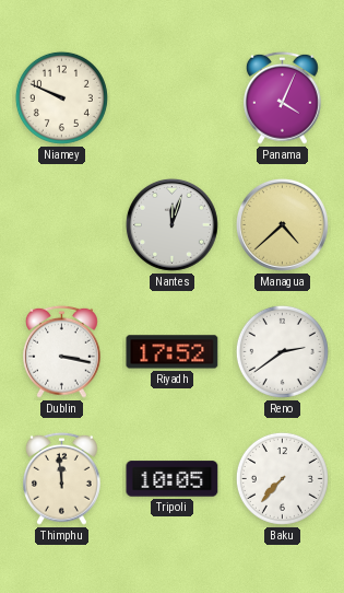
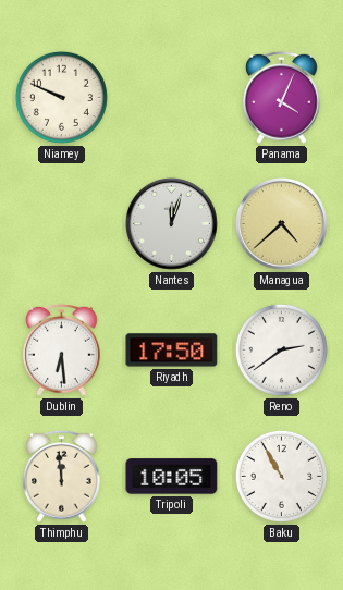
Dublin: 3:17 -> 6:29 (62, 349)
Riyadh: 17:52 -> 17:50 (172, 351)
Baku: 7:37 -> 10:55 (281, 476)
